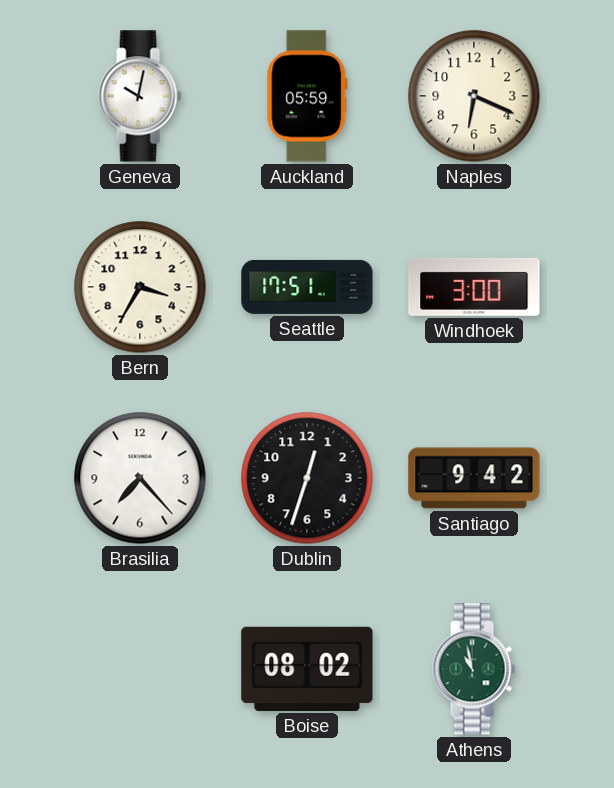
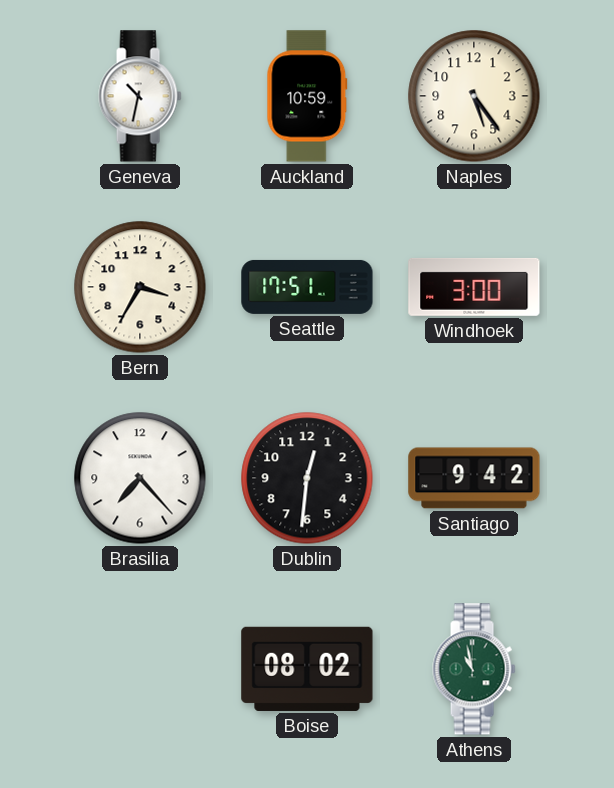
Geneva: 10:02 -> 10:32 (140, 96)
Auckland: 05:59 -> 10:59 (307, 96)
Naples: 6:19 -> 5:24 (474, 96)
Dublin: 12:33 -> 12:31 (307, 478)
